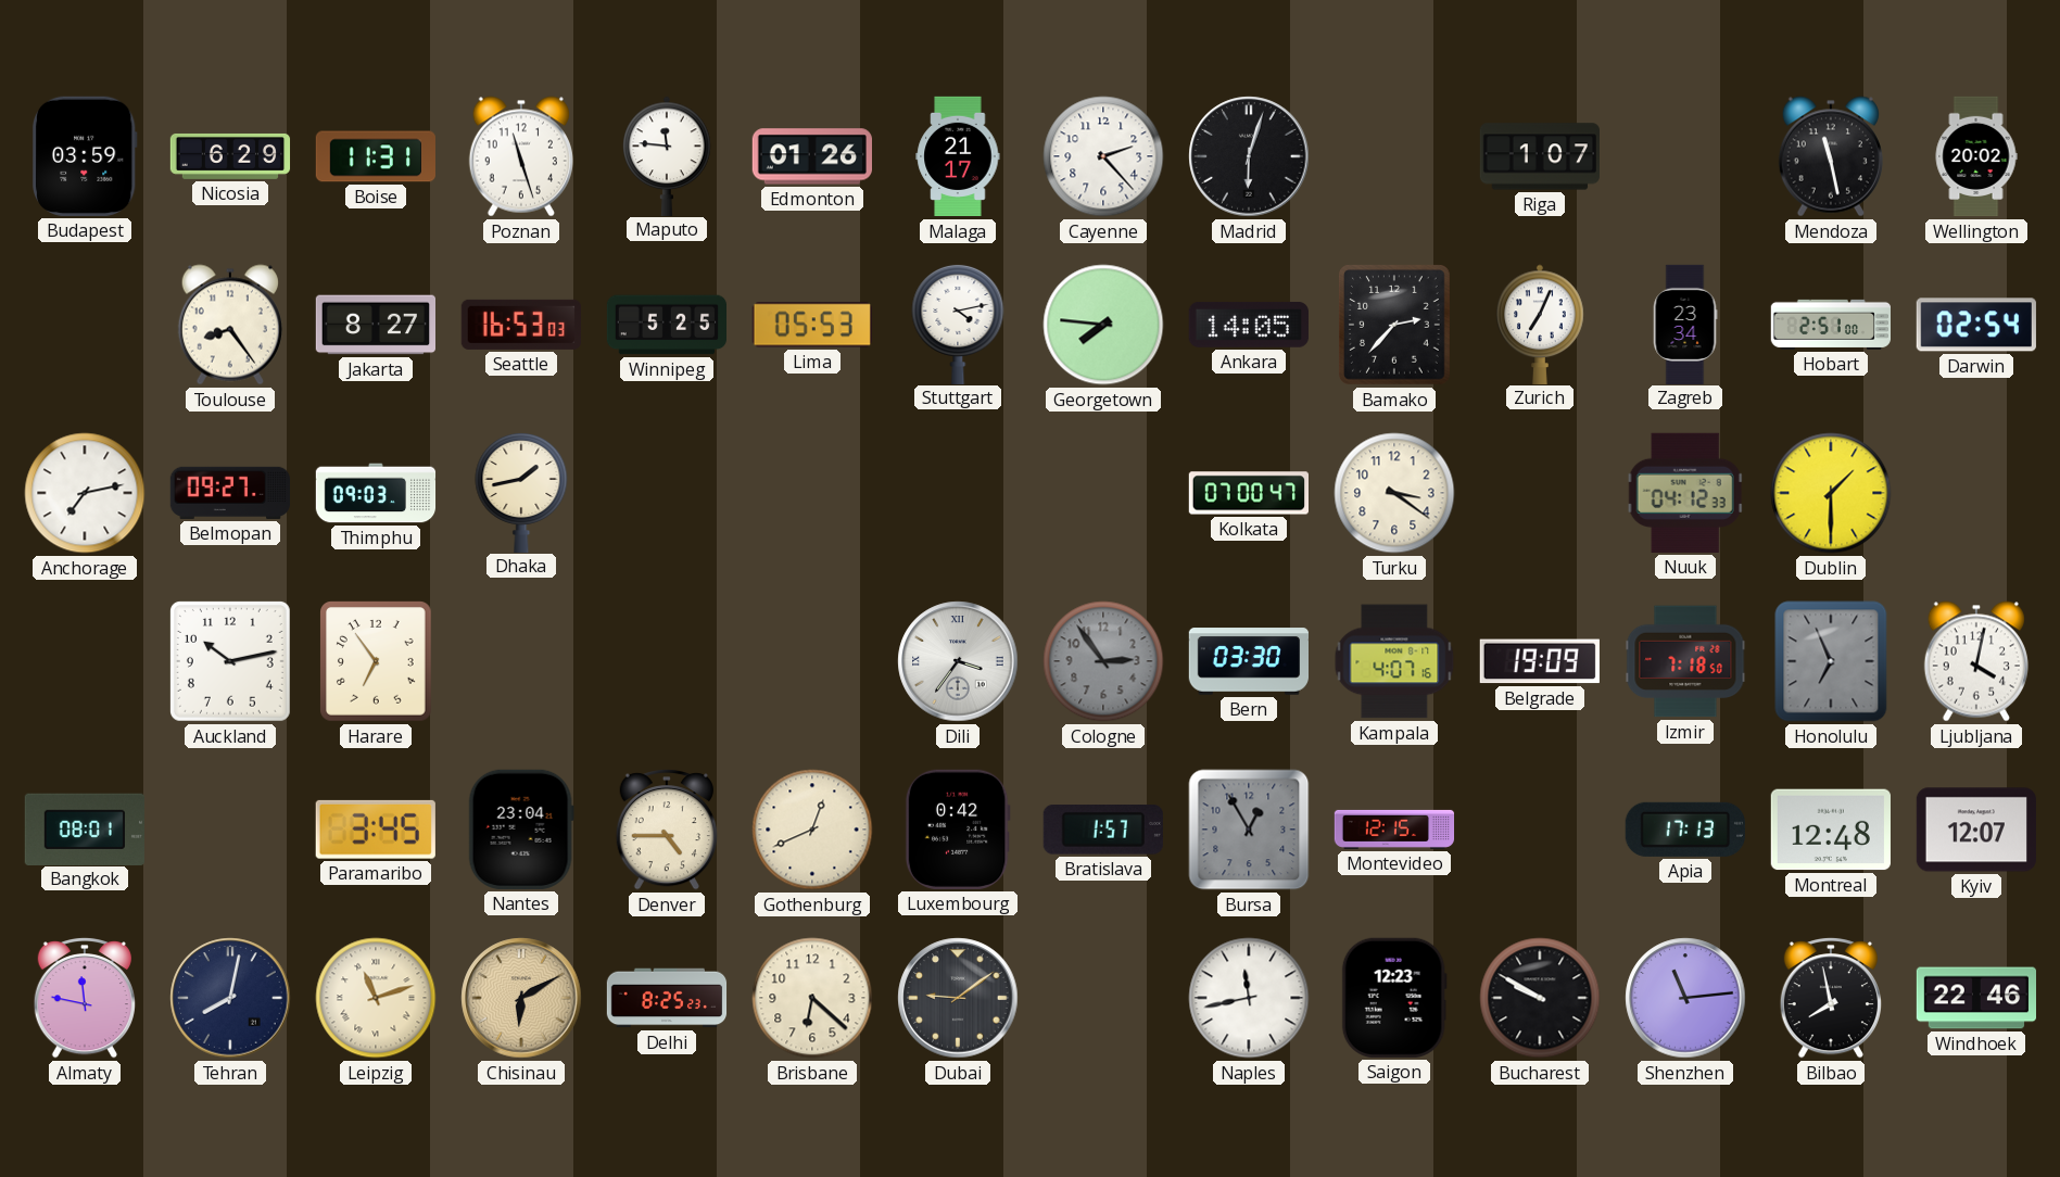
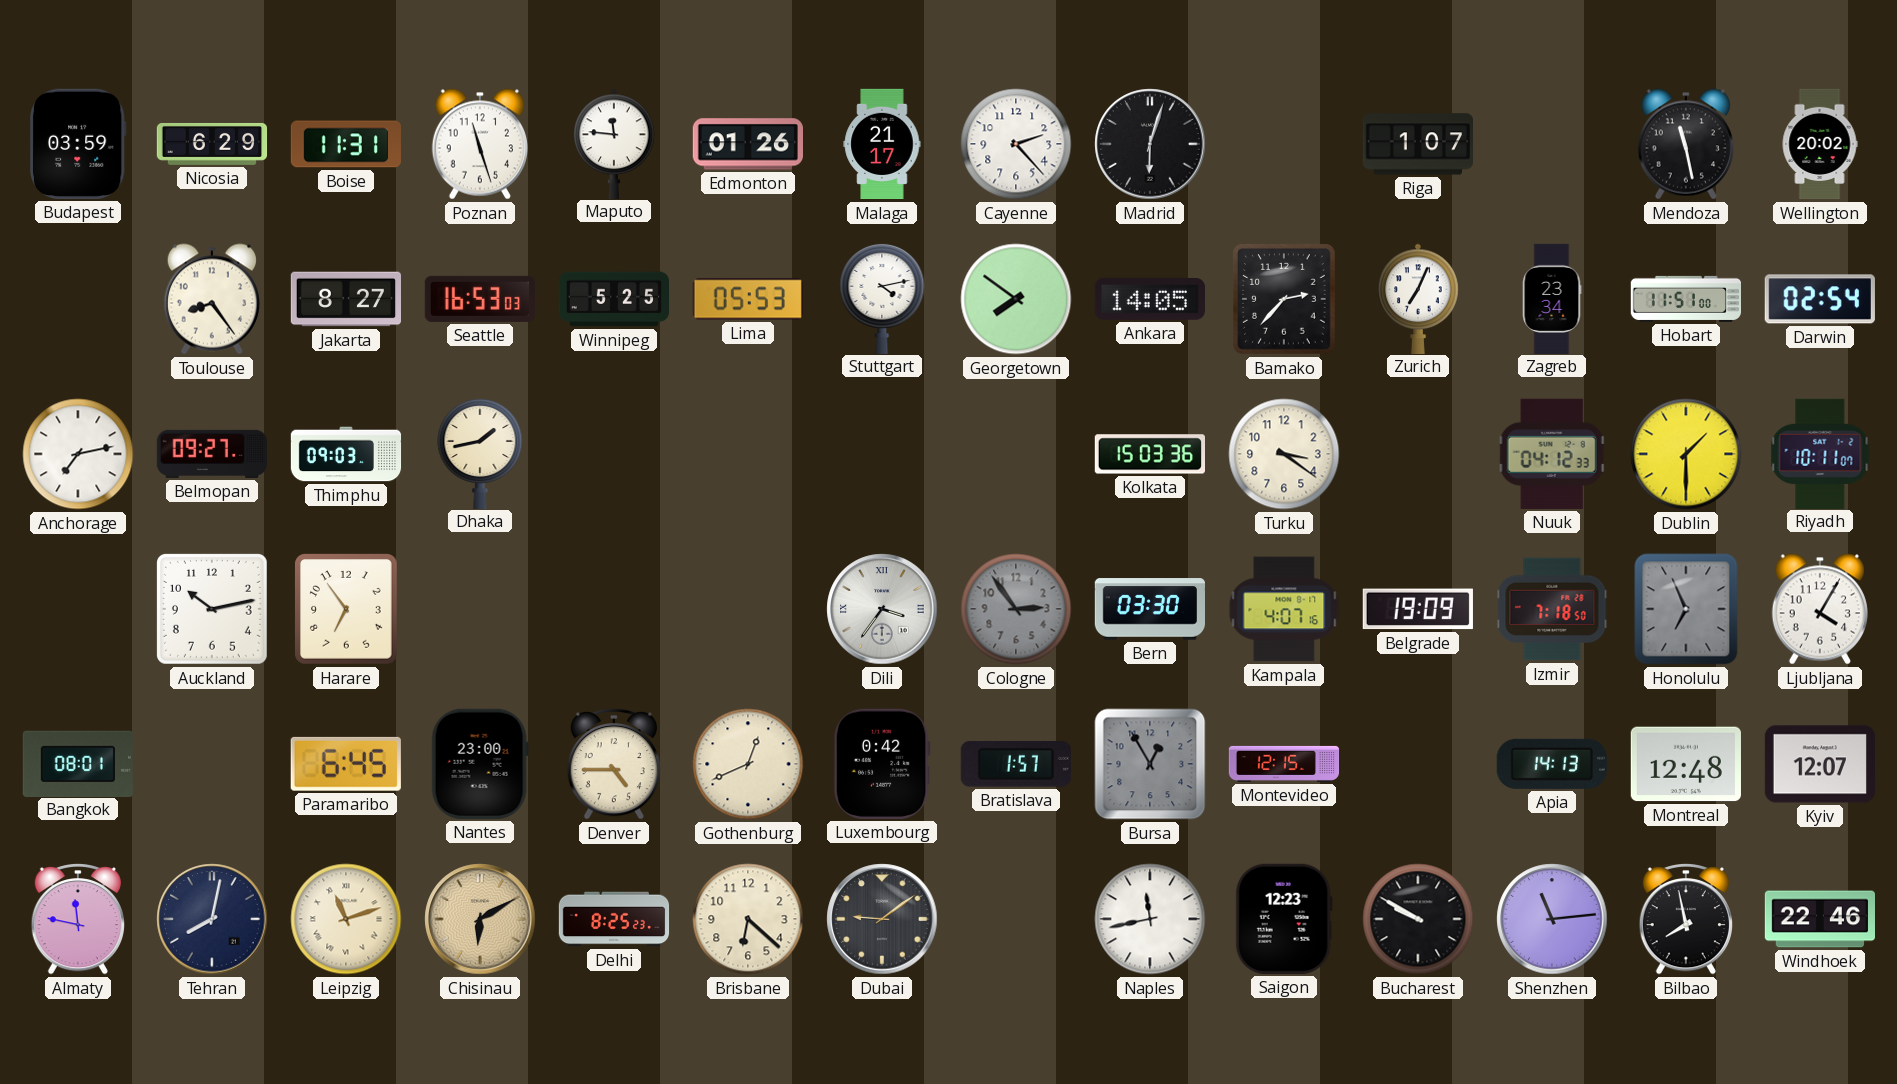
Georgetown: 7:46 -> 7:51 (1016, 299)
Hobart: 2:51 -> 11:51 (1685, 299)
Kolkata: 07:00 -> 15:03 (1149, 454)
Riyadh: none -> 10:11 (1820, 453)
Ljubljana: 4:02 -> 4:05 (1820, 609)
Paramaribo: 3:45 -> 6:45 (346, 764)
Nantes: 23:04 -> 23:00 (480, 764)
Apia: 17:13 -> 14:13 (1552, 764)
